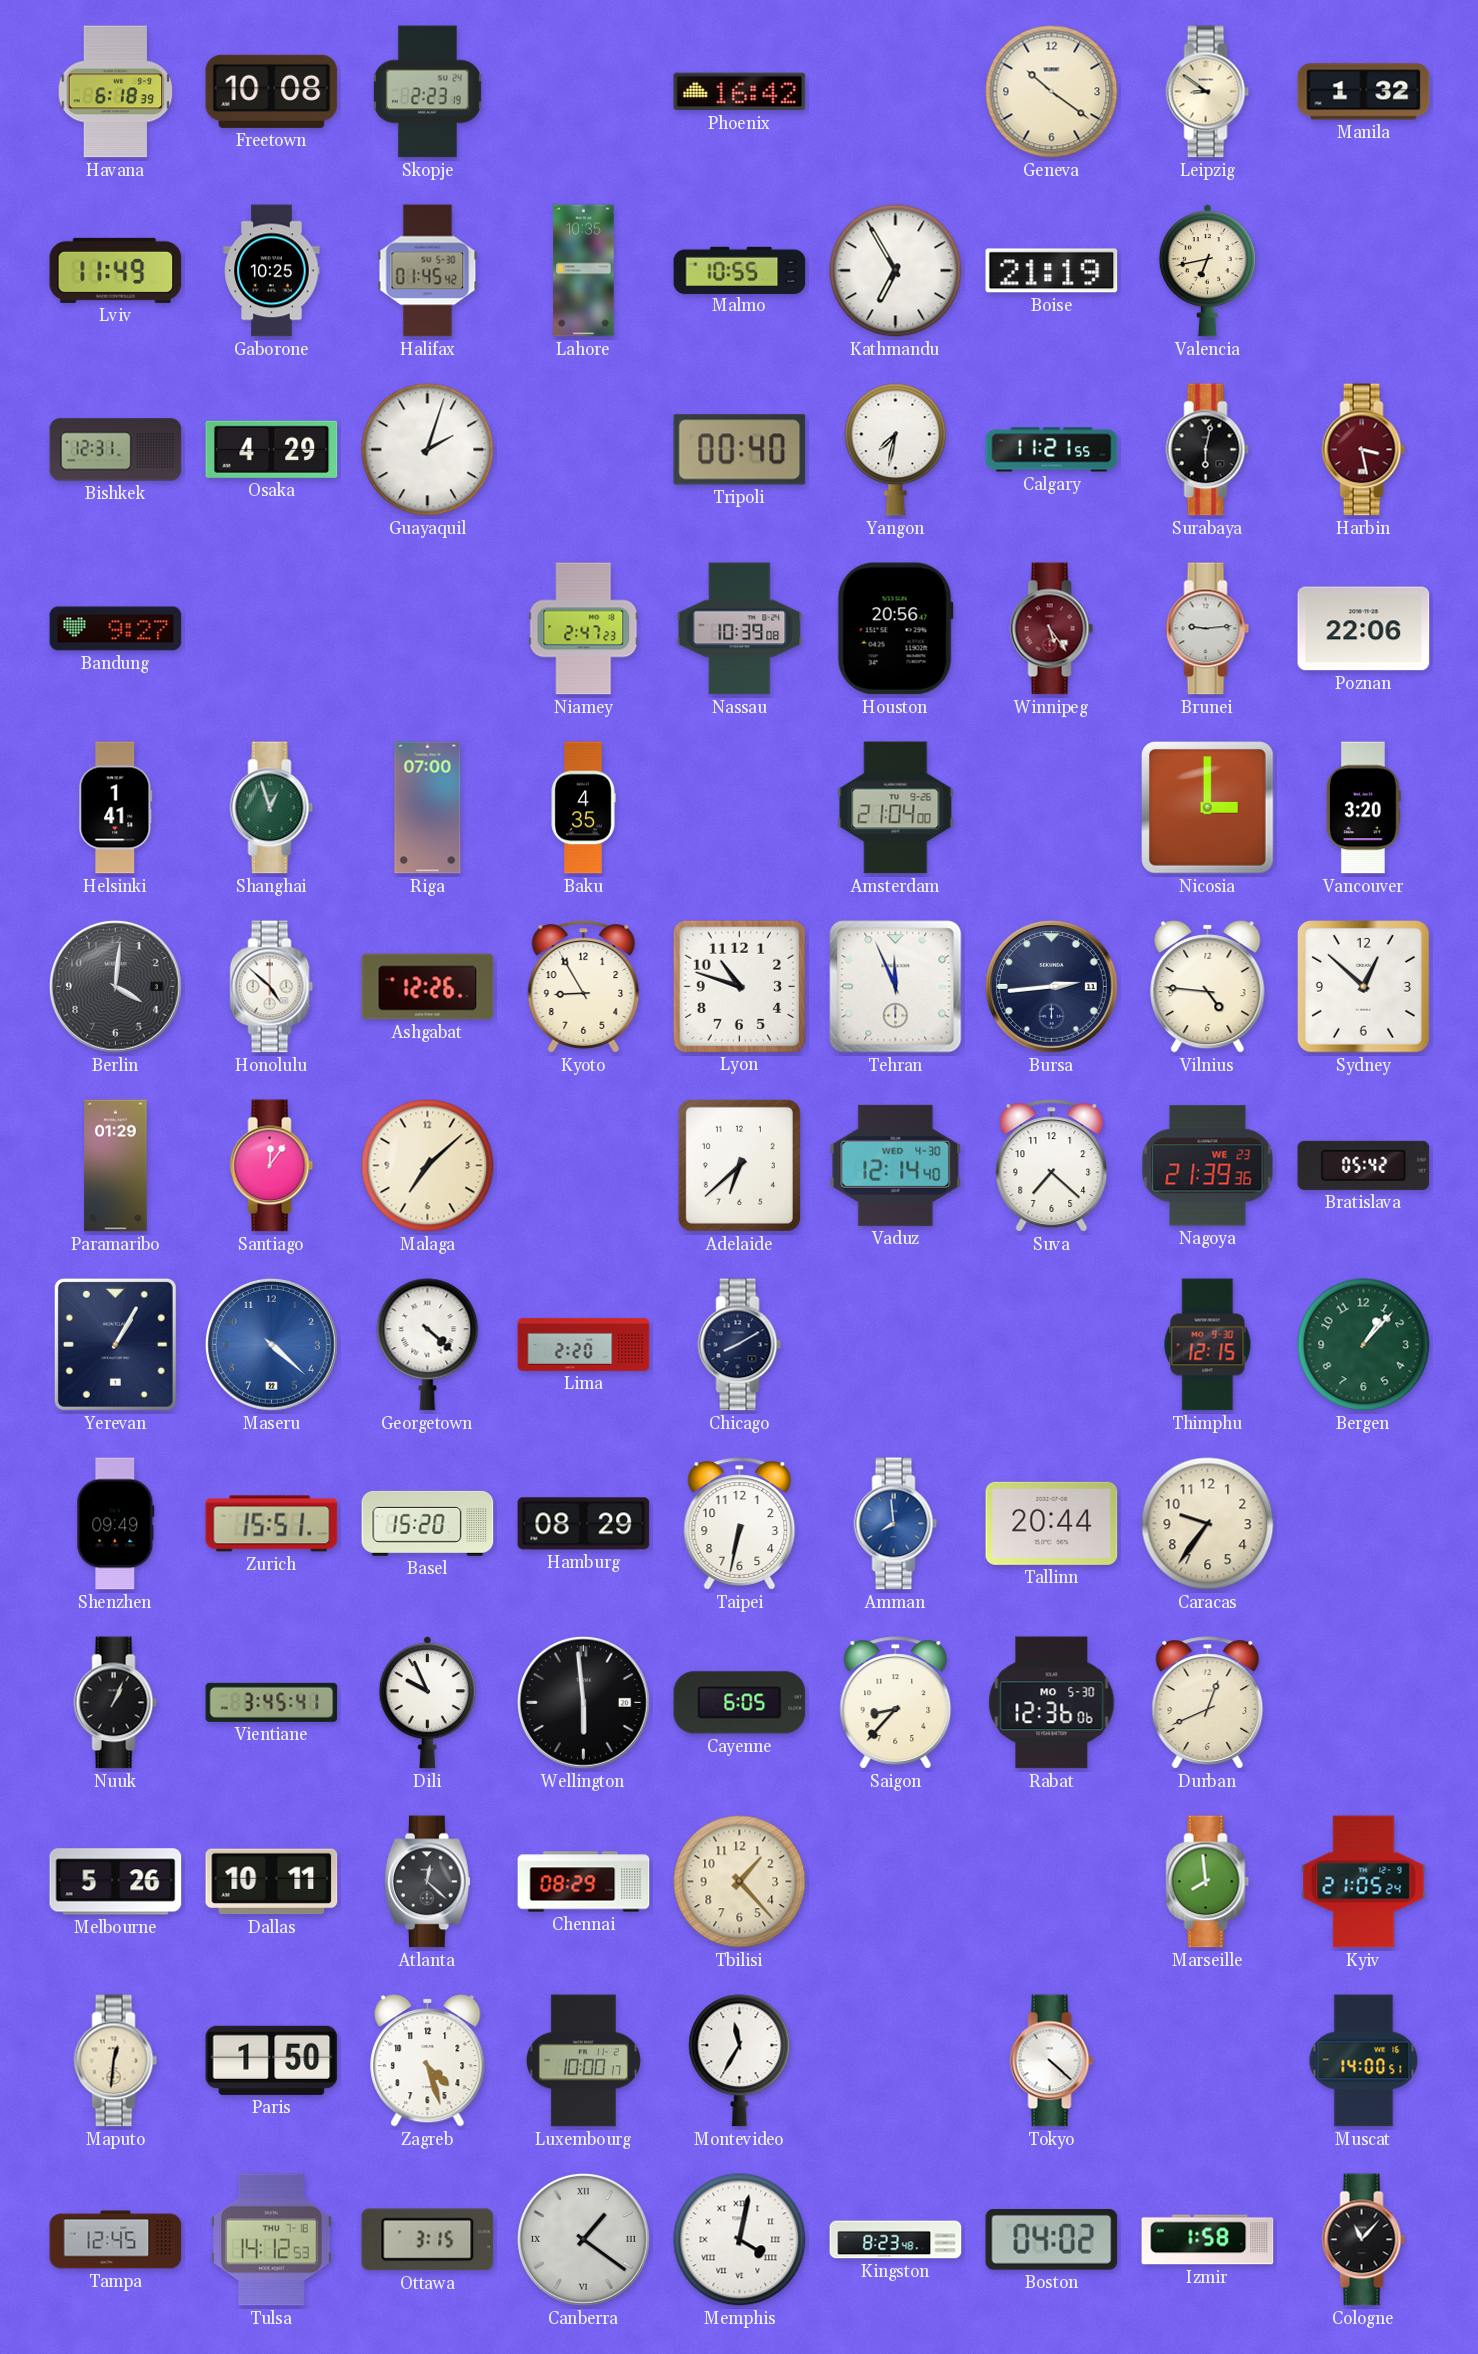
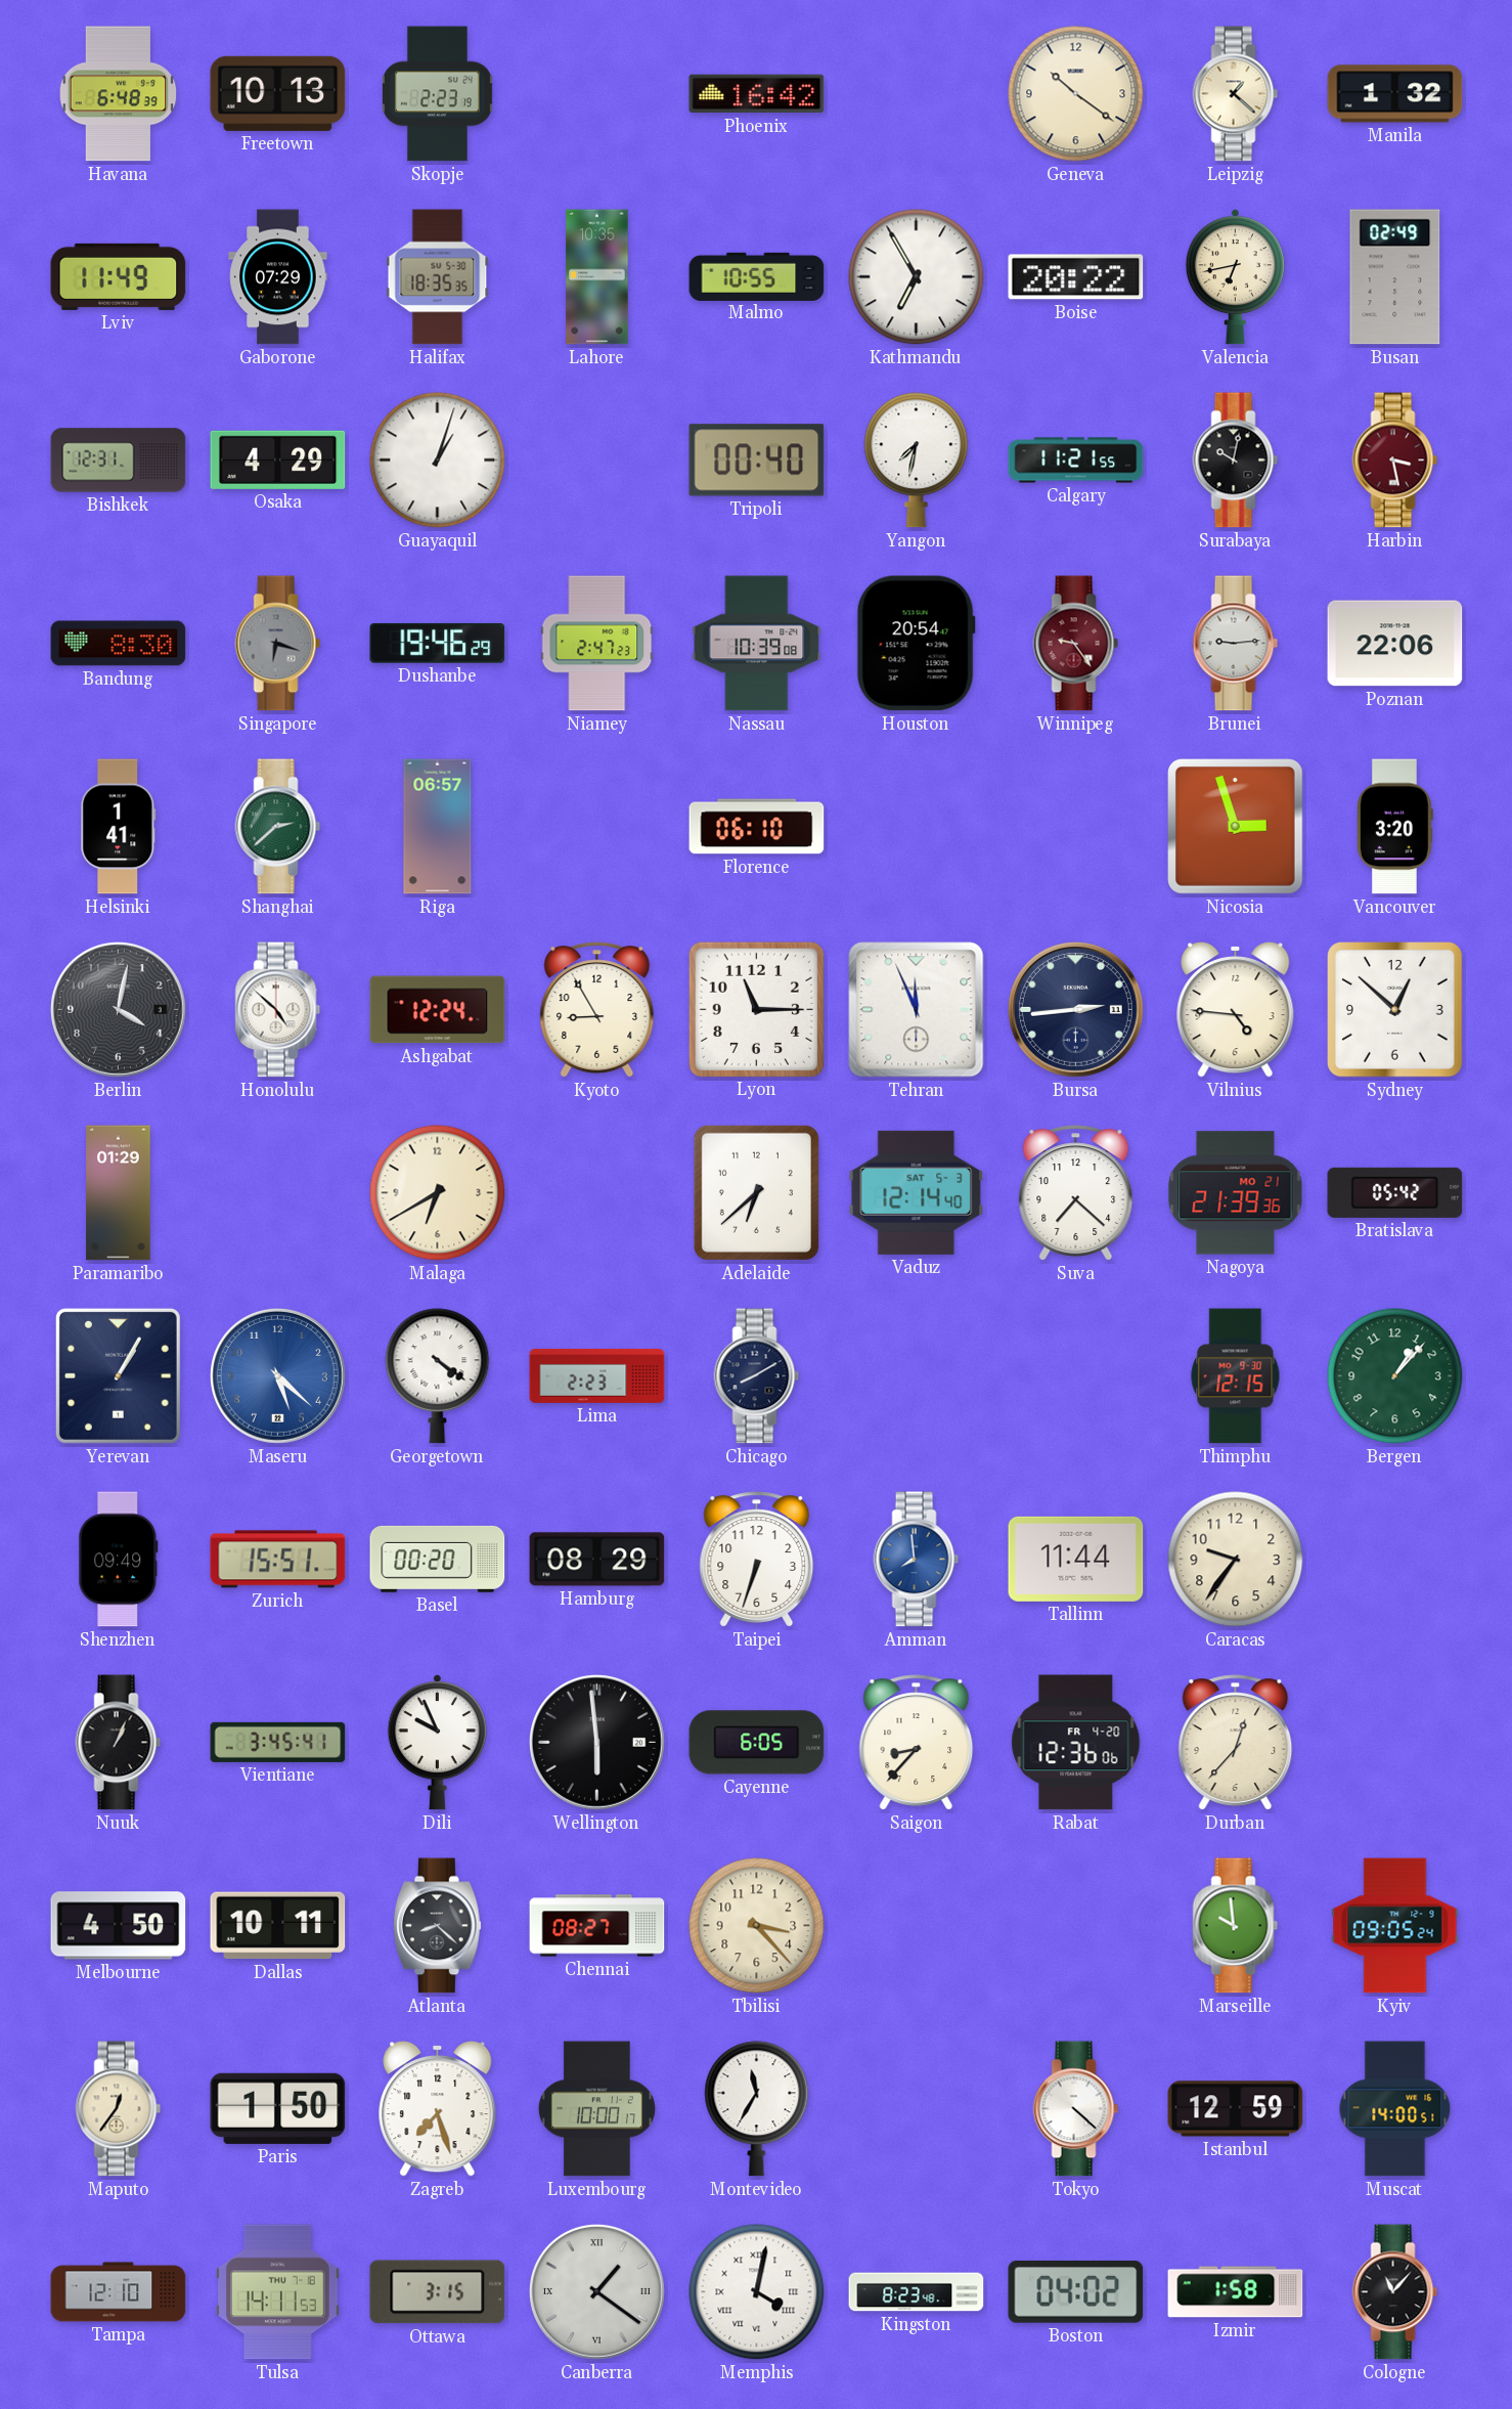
Havana: 6:18 -> 6:48 (119, 94)
Freetown: 10:08 -> 10:13 (278, 93)
Leipzig: 8:51 -> 1:22 (1236, 94)
Gaborone: 10:25 -> 07:29 (278, 277)
Halifax: 01:45 -> 18:35 (438, 277)
Boise: 21:19 -> 20:22 (1076, 277)
Busan: none -> 02:49 (1395, 277)
Guayaquil: 2:03 -> 1:03 (438, 461)
Surabaya: 6:02 -> 10:02 (1236, 461)
Bandung: 9:27 -> 8:30 (119, 644)
Singapore: none -> 6:18 (278, 644)
Dushanbe: none -> 19:46 (438, 643)
Houston: 20:56 -> 20:54 (916, 644)
Winnipeg: 5:24 -> 9:24 (1076, 644)
Shanghai: 12:57 -> 2:38 (278, 827)
Riga: 07:00 -> 06:57 (438, 827)
Baku: 4:35 -> none (583, 808)
Florence: none -> 06:10 (757, 827)
Amsterdam: 21:04 -> none (896, 808)
Nicosia: 3:00 -> 2:57 (1236, 827)
Berlin: 4:01 -> 4:02 (118, 1009)
Ashgabat: 12:26 -> 12:24 (438, 1010)
Lyon: 10:48 -> 11:15 (756, 1009)
Santiago: 12:06 -> none (272, 1166)
Malaga: 7:08 -> 6:40 (438, 1193)
Vaduz date: WED 4-30 -> SAT 5-3 (917, 1192)
Nagoya date: WE 23 -> MO 21 (1236, 1193)
Maseru: 4:22 -> 5:22 (277, 1375)
Georgetown: 4:22 -> 4:21 (438, 1376)
Lima: 2:20 -> 2:23 (597, 1375)
Basel: 15:20 -> 00:20 (438, 1559)
Taipei: 6:32 -> 6:33 (757, 1560)
Tallinn: 20:44 -> 11:44 (1076, 1559)
Rabat date: MO 5-30 -> FR 4-20 (1076, 1743)
Durban: 12:41 -> 12:37 (1236, 1743)
Melbourne: 5:26 -> 4:50 (119, 1926)
Atlanta: 12:22 -> 8:22 (438, 1926)
Chennai: 08:29 -> 08:27 (597, 1926)
Tbilisi: 1:23 -> 3:23 (757, 1926)
Marseille: 7:59 -> 9:59 (1236, 1926)
Kyiv: 21:05 -> 09:05 (1395, 1926)
Maputo: 12:31 -> 12:36 (119, 2109)
Zagreb: 4:27 -> 7:27 (438, 2109)
Istanbul: none -> 12:59 (1236, 2109)
Tampa: 12:45 -> 12:10 (119, 2292)
Tulsa: 14:12 -> 14:11 (278, 2292)
